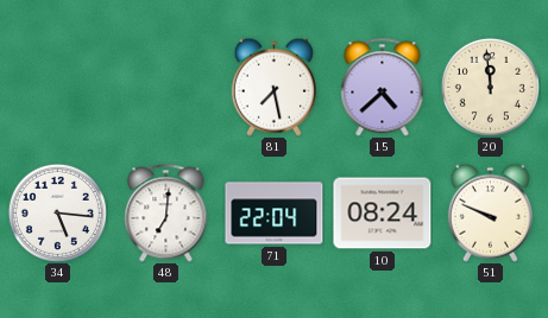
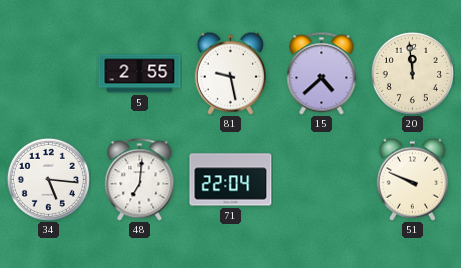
5: none -> 2:55 (140, 74)
81: 7:28 -> 9:28 (230, 73)
10: 08:24 -> none (383, 214)
